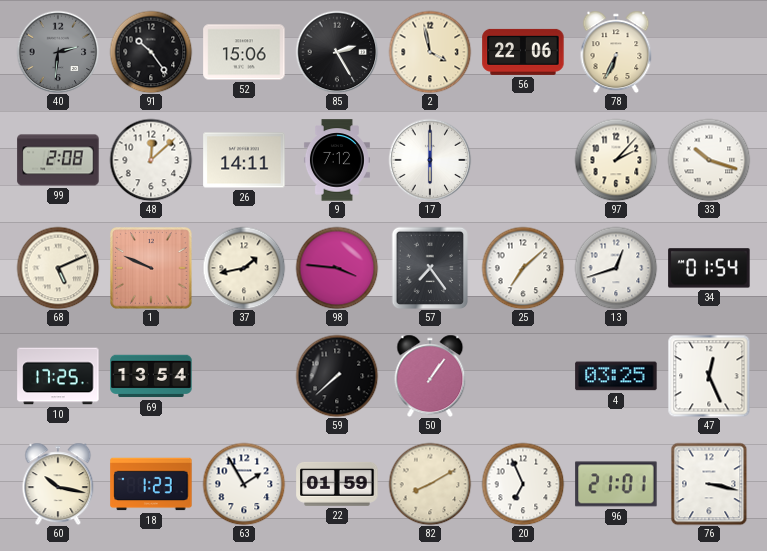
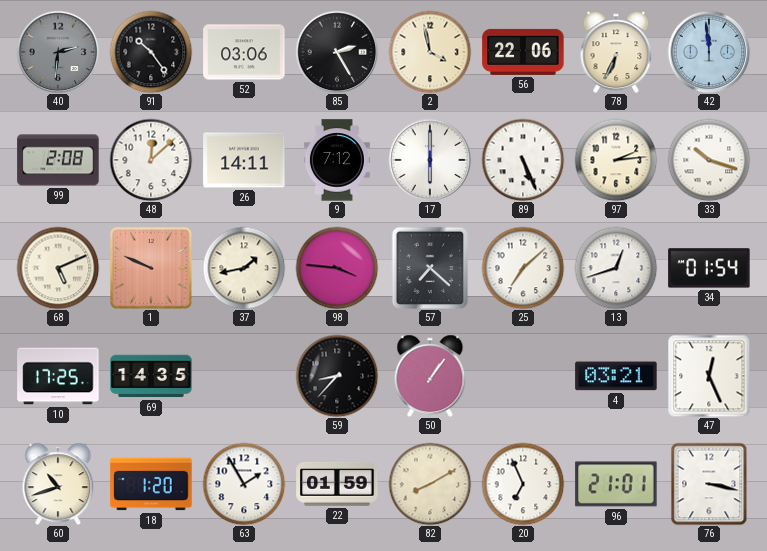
52: 15:06 -> 03:06 (244, 52)
42: none -> 11:59 (709, 52)
89: none -> 5:26 (523, 160)
97: 2:07 -> 2:14 (616, 160)
57: 7:24 -> 7:22 (430, 268)
69: 13:54 -> 14:35 (151, 376)
59: 7:38 -> 8:37 (337, 376)
4: 03:25 -> 03:21 (616, 376)
60: 10:17 -> 10:42 (58, 484)
18: 1:23 -> 1:20 (151, 484)
